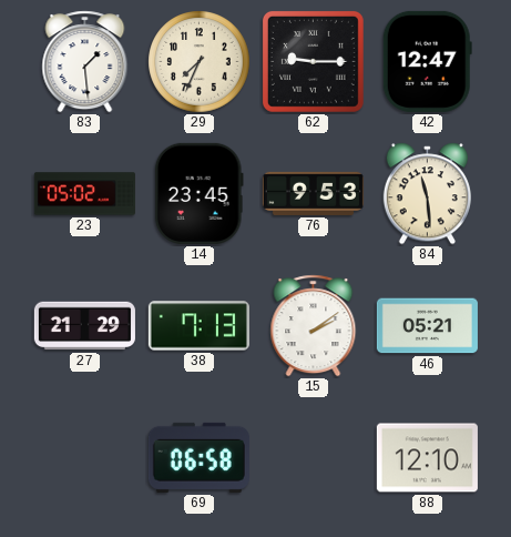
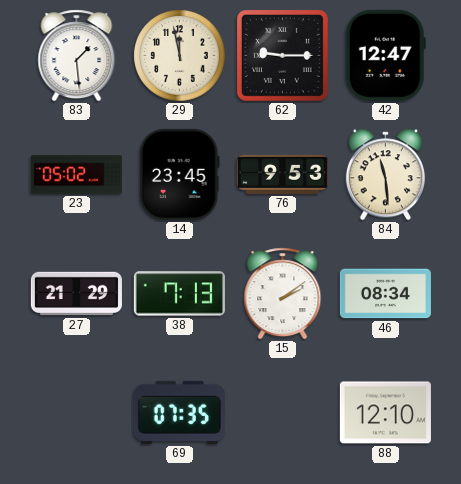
29: 7:34 -> 11:58 (180, 56)
46: 05:21 -> 08:34 (385, 294)
69: 06:58 -> 07:35 (179, 412)
